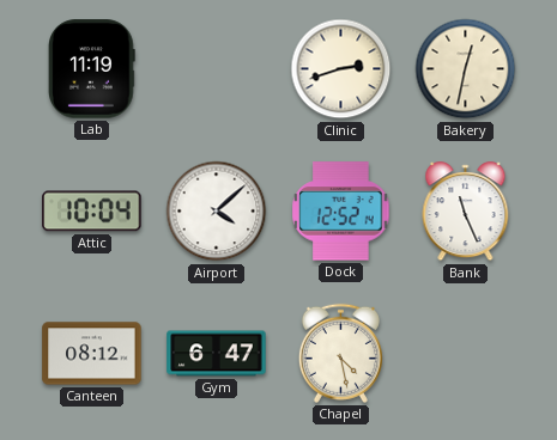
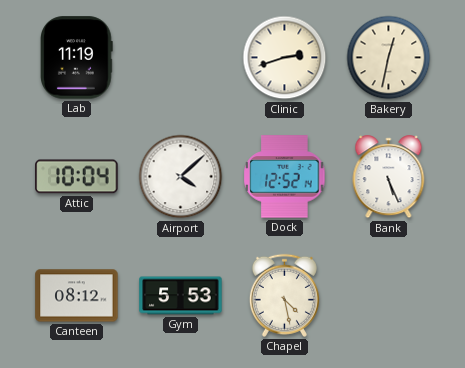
Bank: 11:26 -> 5:26 (389, 177)
Gym: 6:47 -> 5:53 (181, 296)
